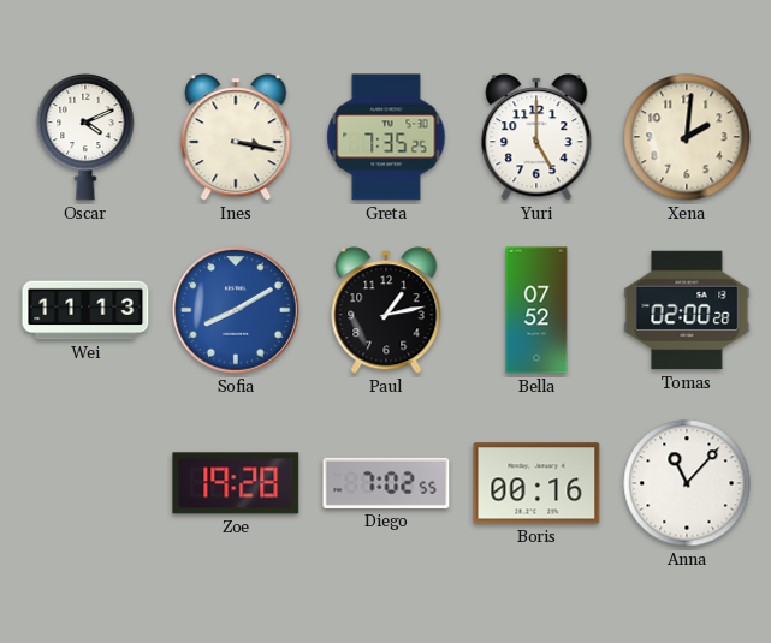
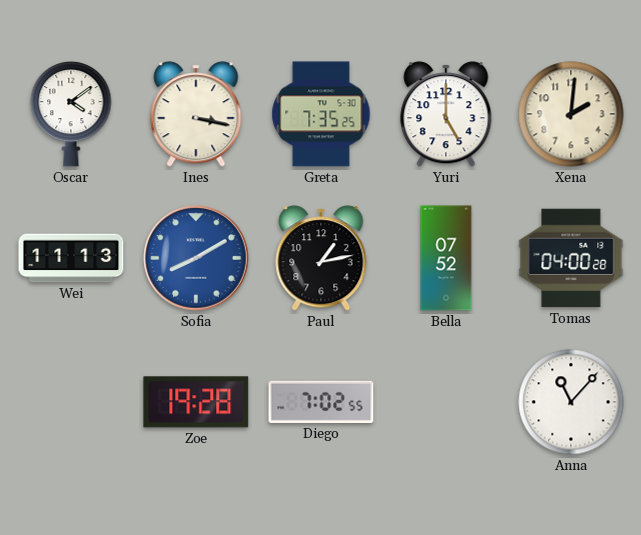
Oscar: 4:11 -> 4:09 (71, 114)
Tomas: 02:00 -> 04:00 (571, 258)
Boris: 00:16 -> none (536, 483)
